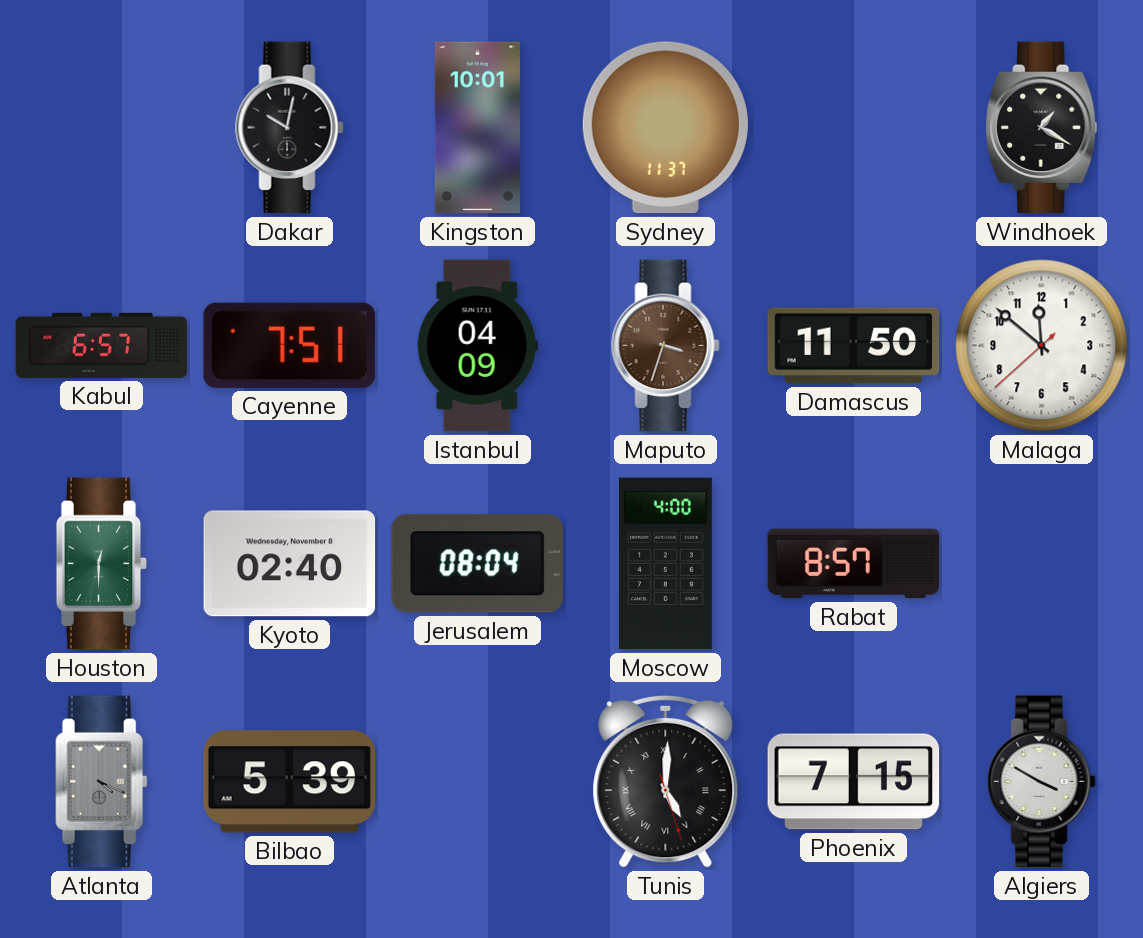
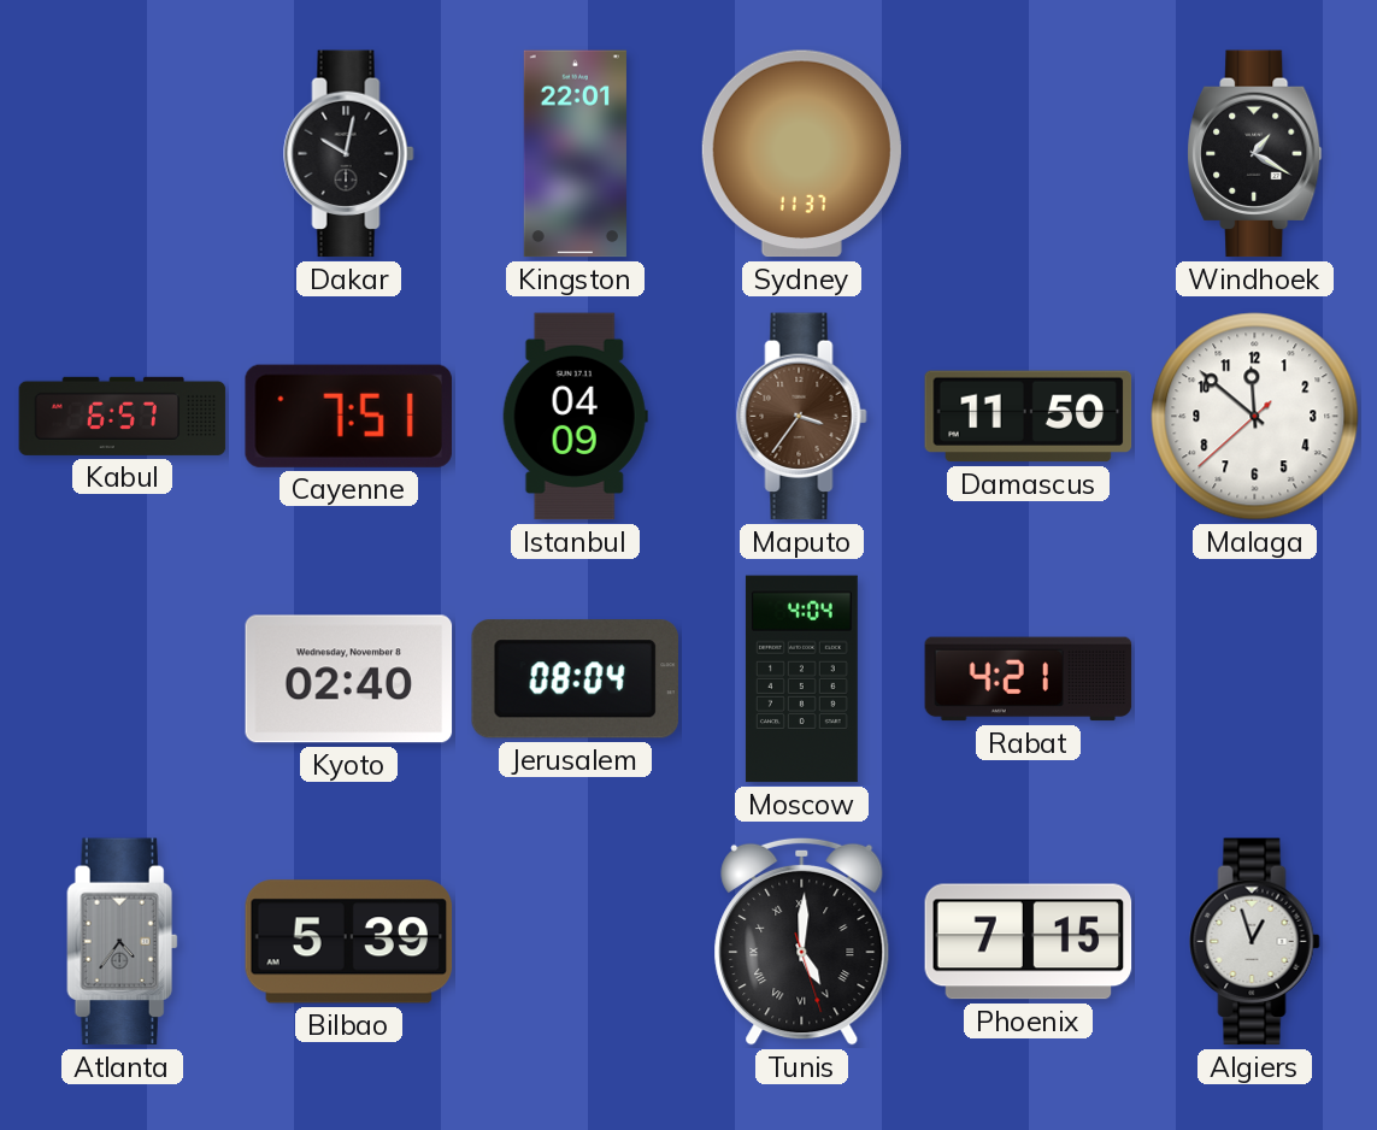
Kingston: 10:01 -> 22:01 (575, 154)
Maputo: 3:33 -> 3:36 (802, 417)
Houston: 12:30 -> none (102, 564)
Moscow: 4:00 -> 4:04 (801, 679)
Rabat: 8:57 -> 4:21 (1029, 679)
Atlanta: 4:19 -> 4:36 (123, 942)
Algiers: 3:50 -> 12:57 (1255, 942)
